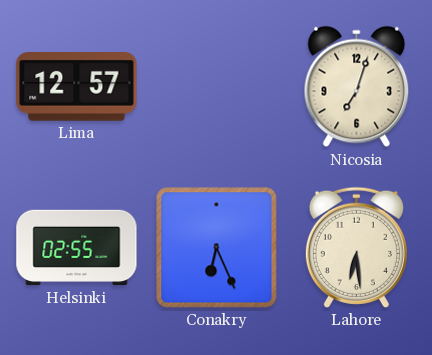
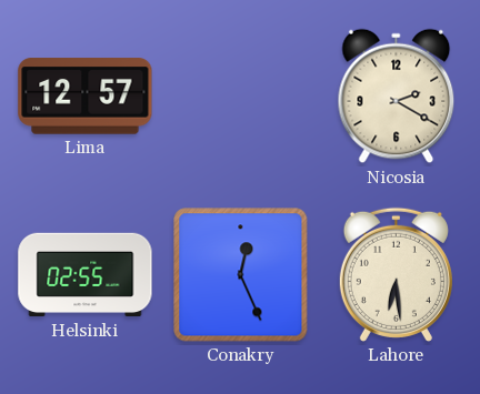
Nicosia: 7:03 -> 2:20 (397, 97)
Conakry: 6:26 -> 12:26 (241, 275)
